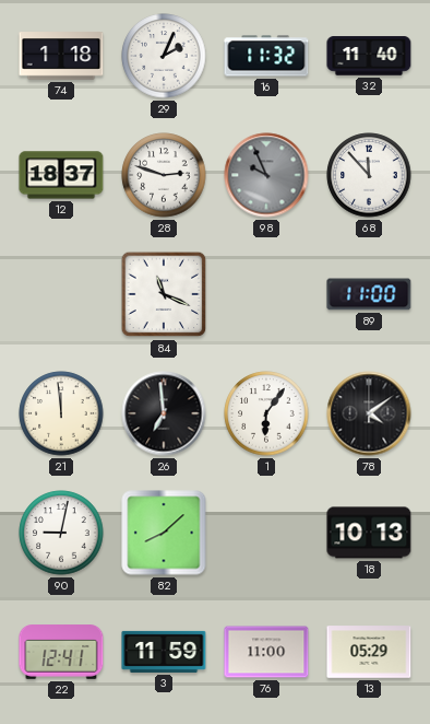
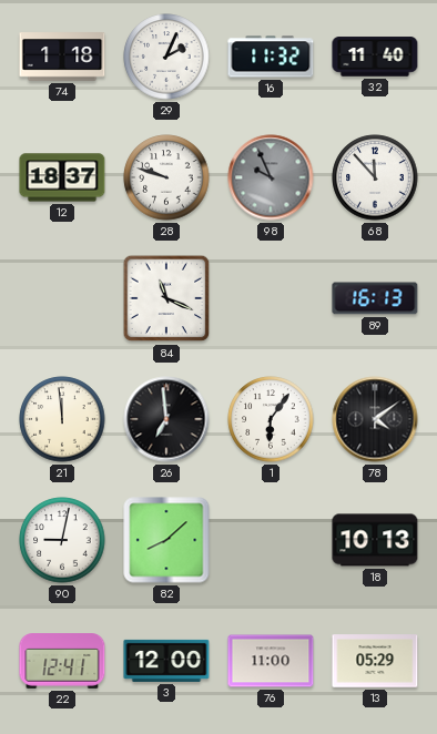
28: 2:48 -> 9:48 (166, 177)
89: 11:00 -> 16:13 (375, 298)
3: 11:59 -> 12:00 (166, 661)
